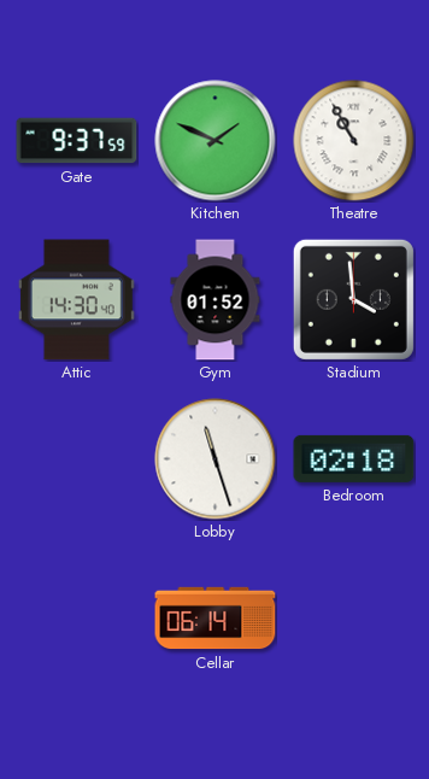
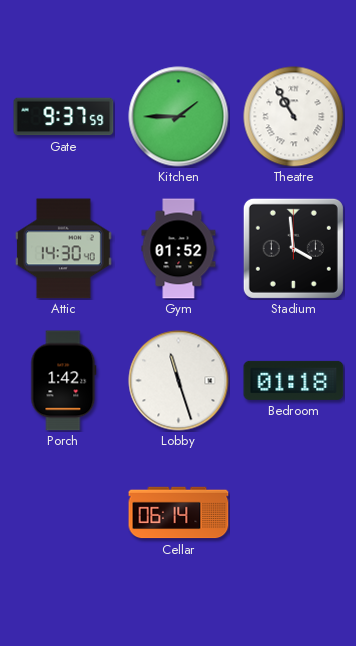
Kitchen: 1:49 -> 1:45 (179, 117)
Porch: none -> 1:42 (64, 381)
Bedroom: 02:18 -> 01:18 (294, 380)
